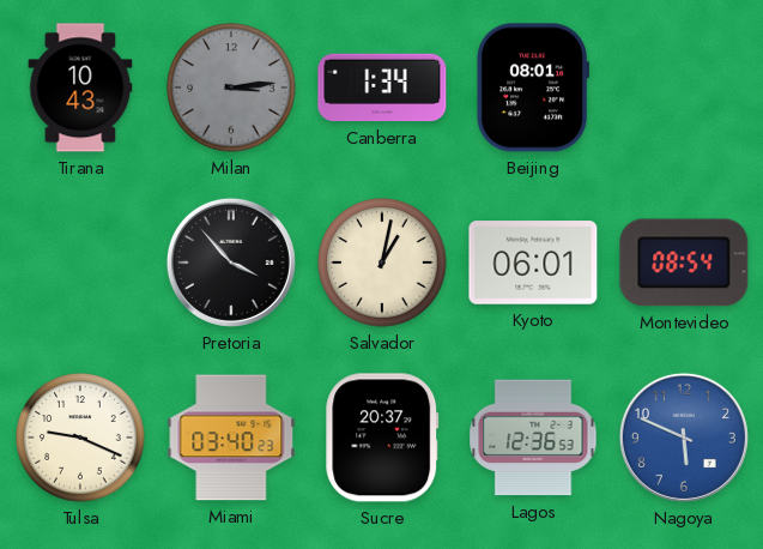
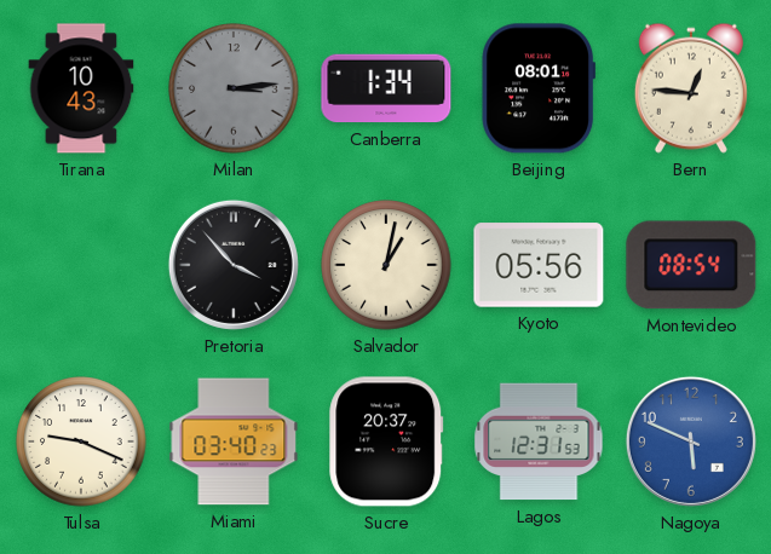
Bern: none -> 12:46 (691, 88)
Kyoto: 06:01 -> 05:56 (539, 265)
Lagos: 12:36 -> 12:31 (539, 442)
